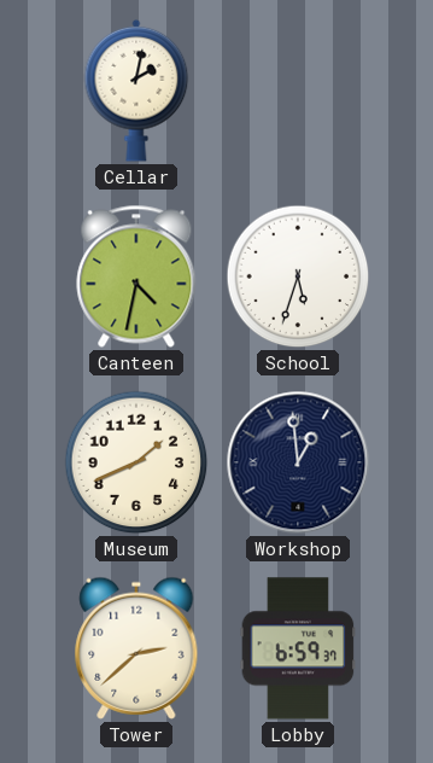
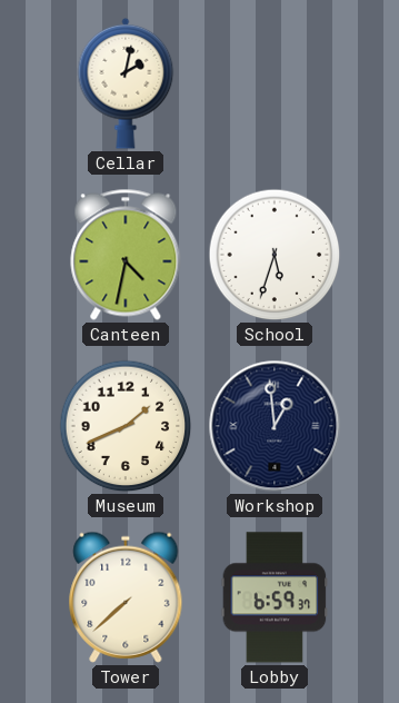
Tower: 2:38 -> 7:38 (126, 597)
